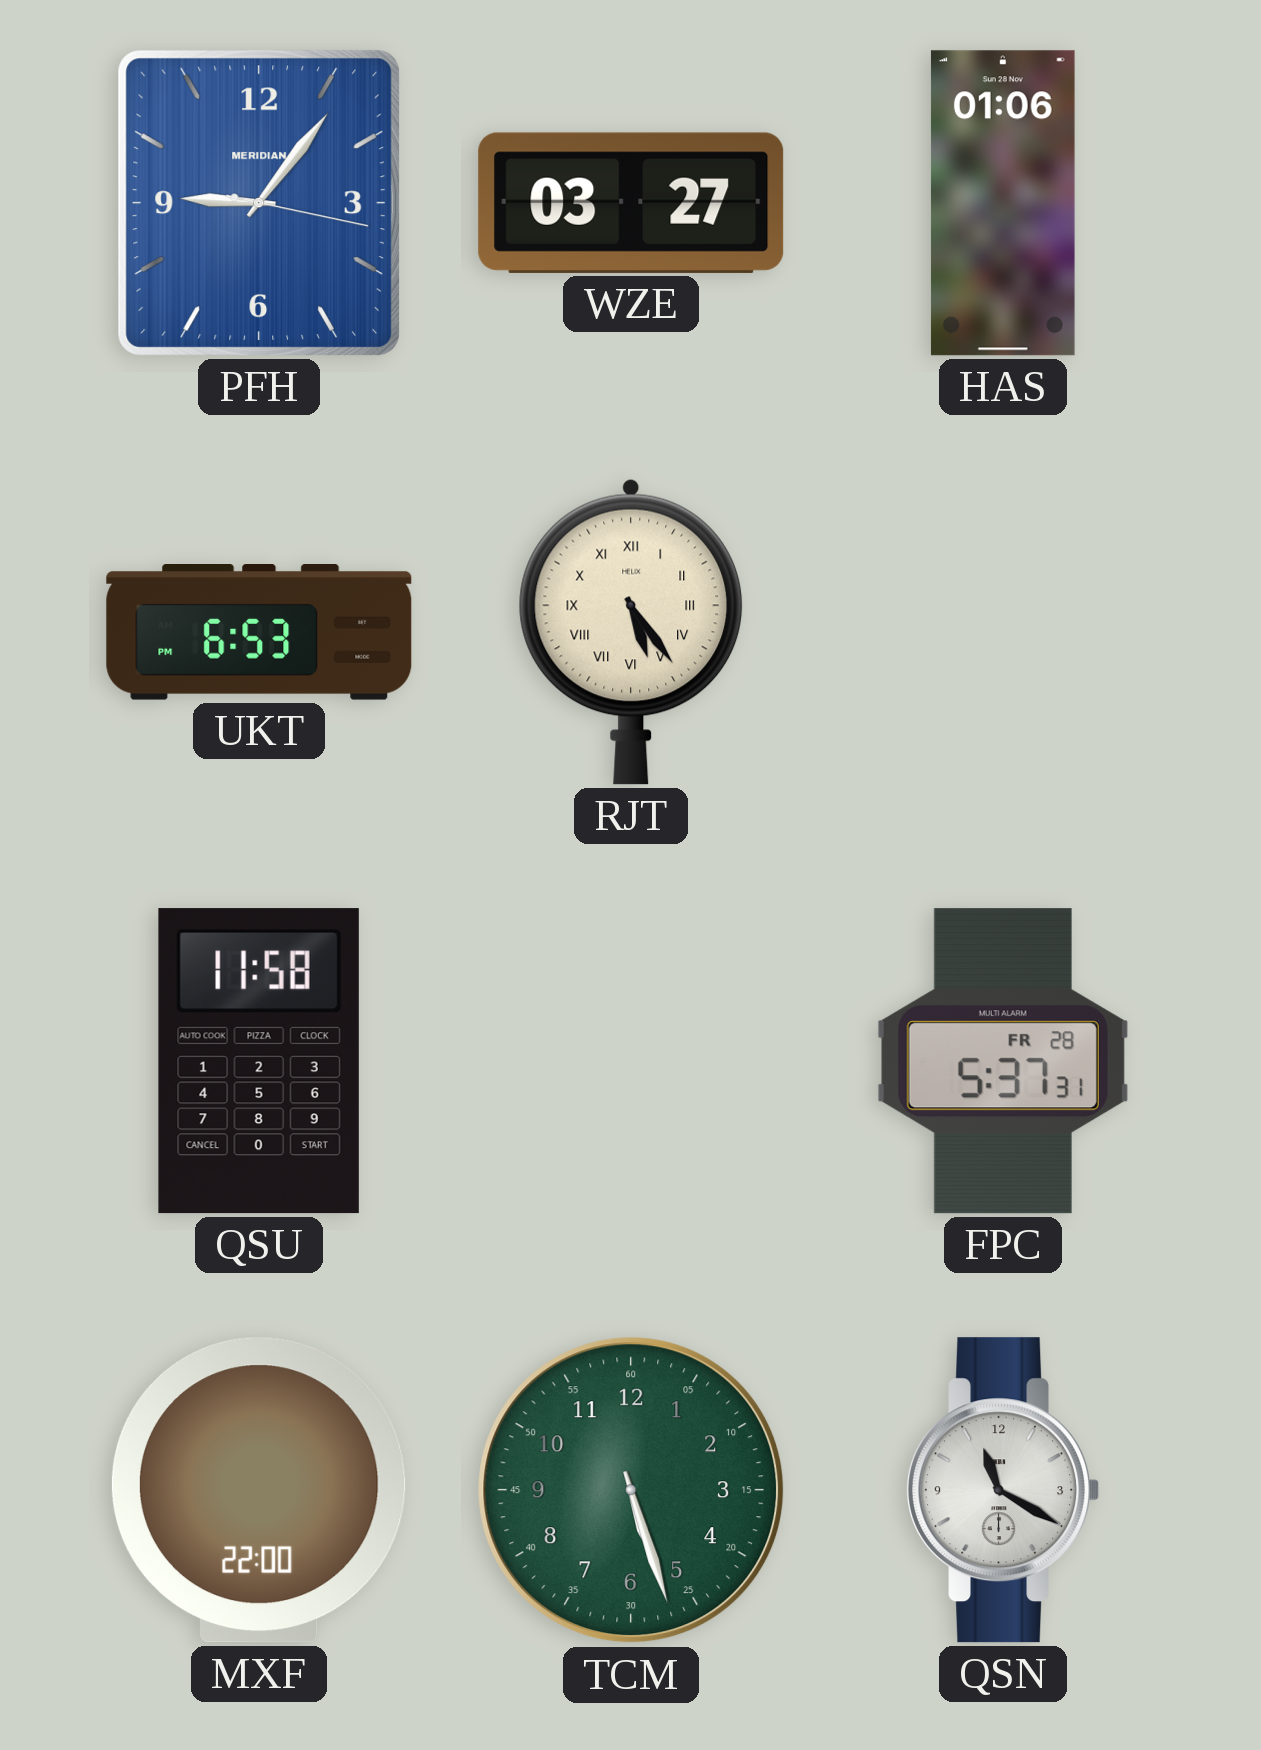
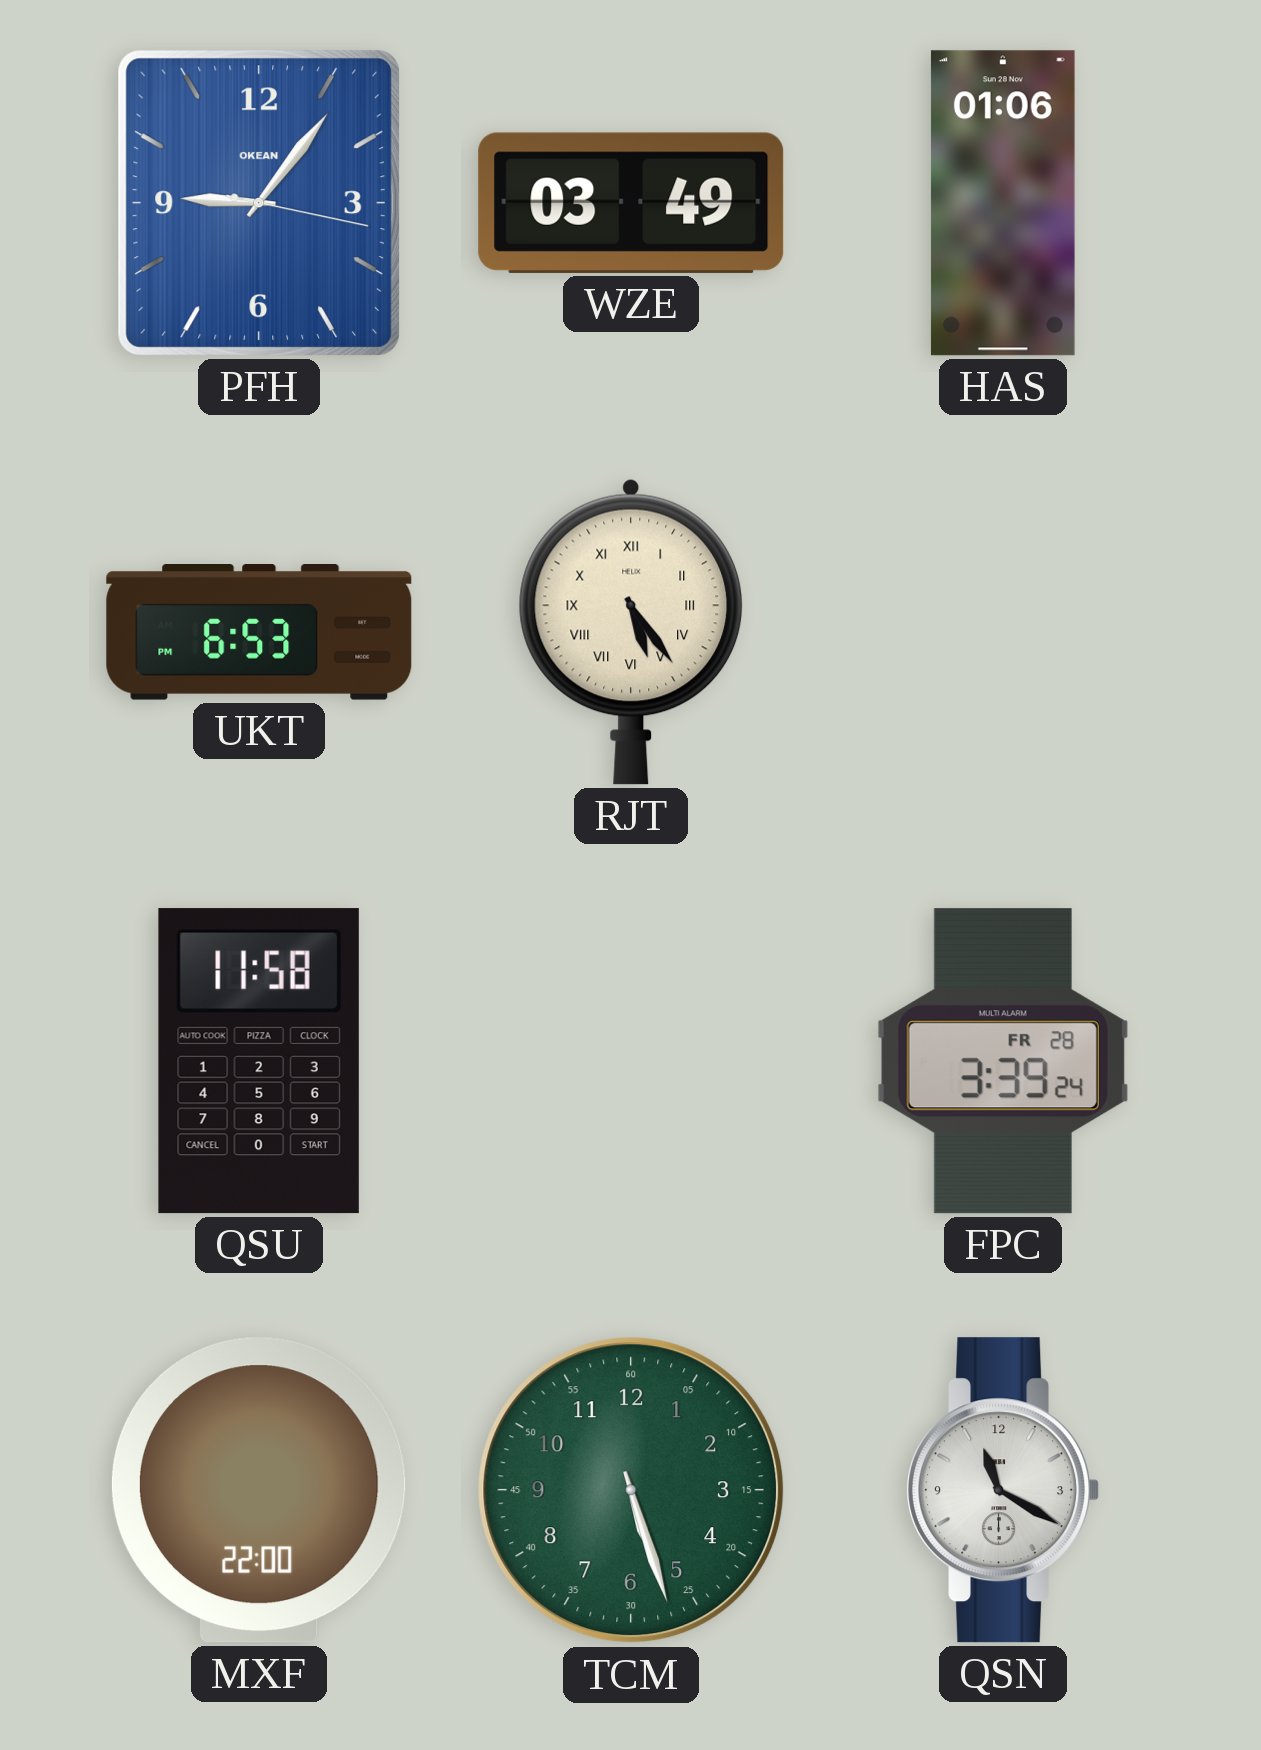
PFH brand: MERIDIAN -> OKEAN (259, 203)
WZE: 03:27 -> 03:49 (631, 203)
FPC: 5:37 -> 3:39 (1003, 1061)
